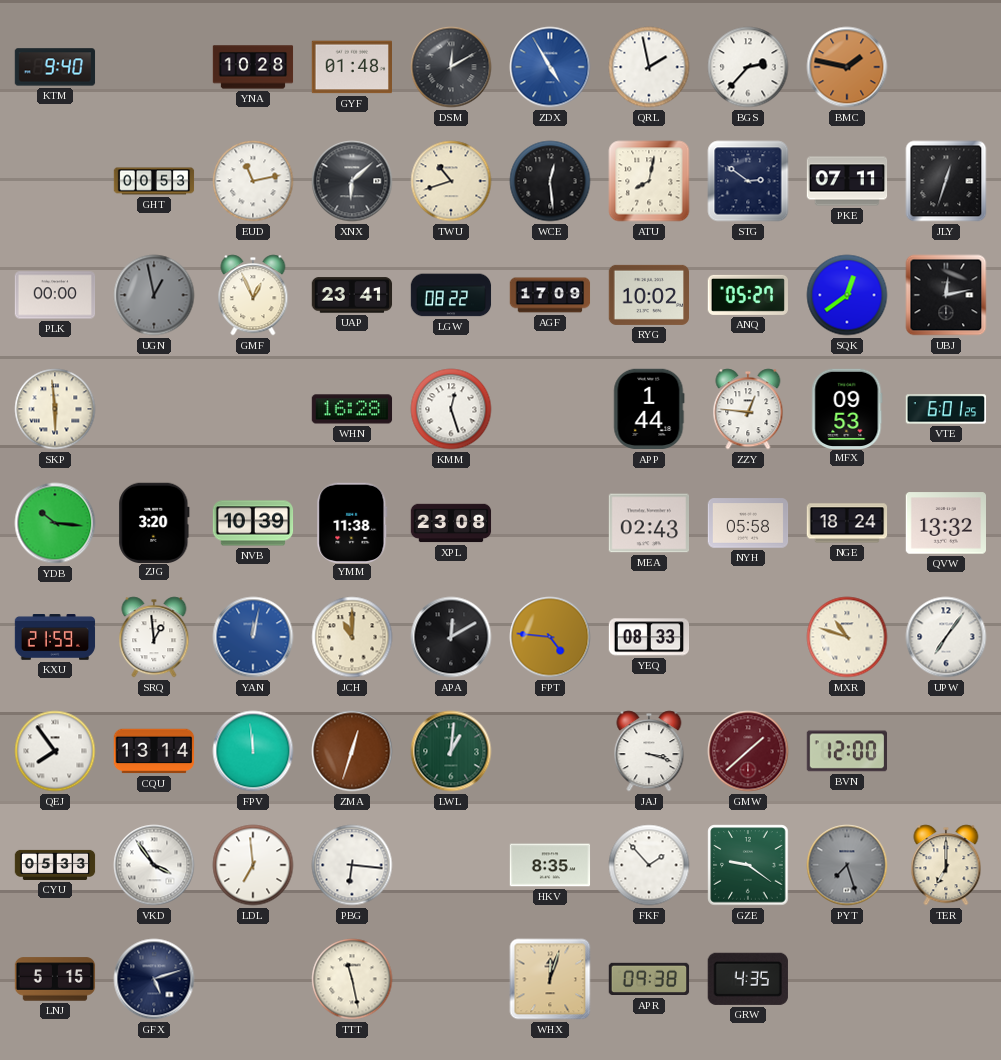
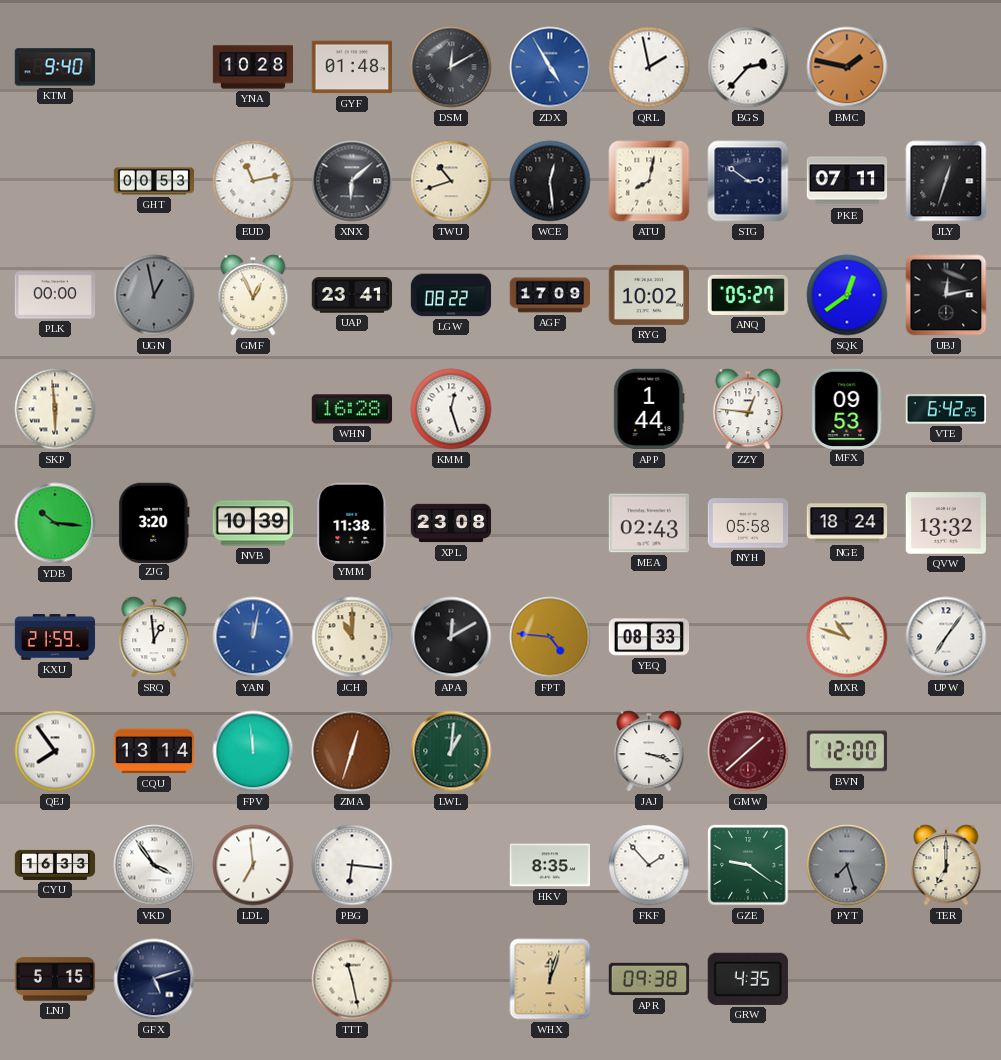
VTE: 6:01 -> 6:42 (946, 409)
CYU: 05:33 -> 16:33 (55, 865)
